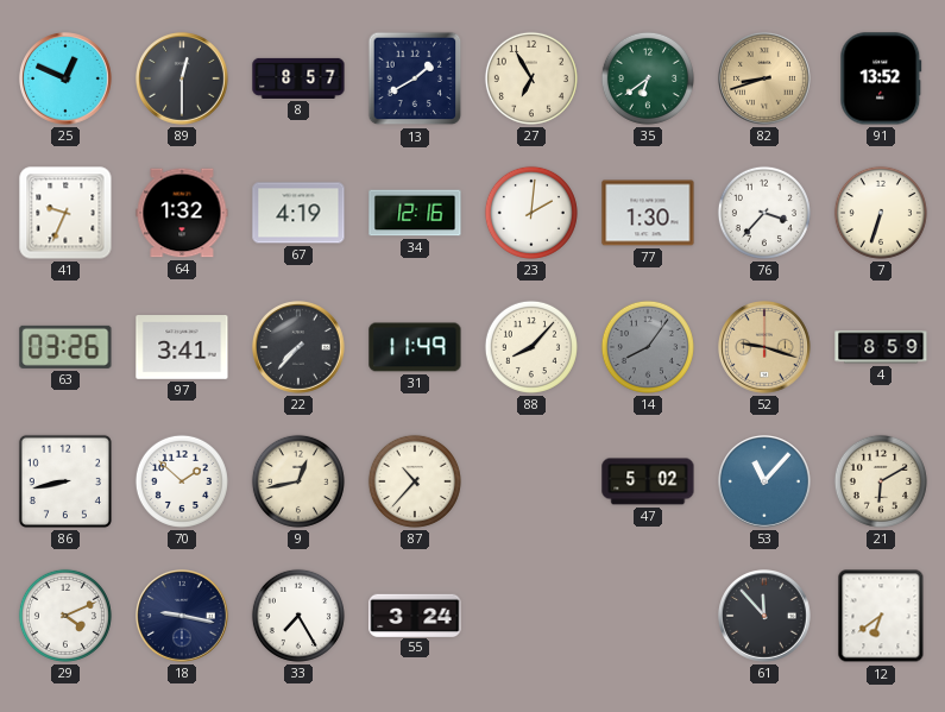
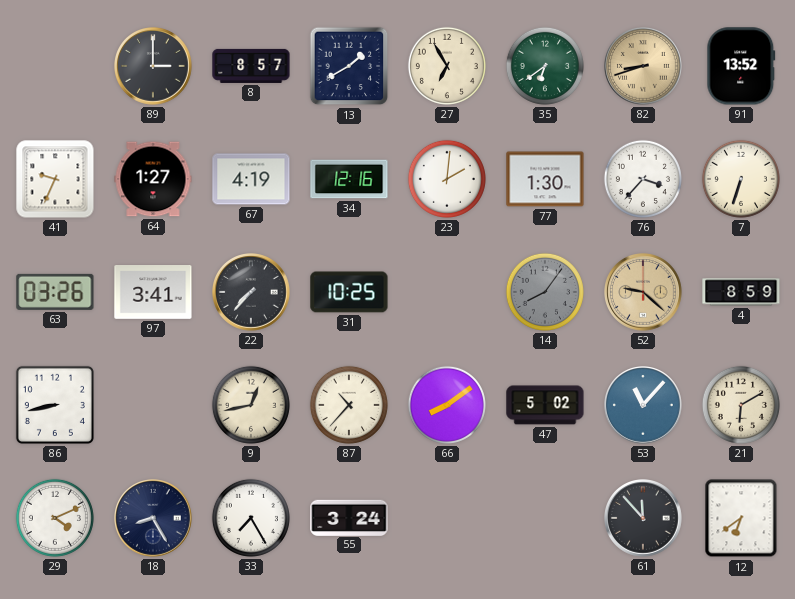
25: 12:49 -> none (67, 80)
89: 12:30 -> 3:00 (154, 67)
64: 1:32 -> 1:27 (153, 179)
31: 11:49 -> 10:25 (349, 292)
88: 8:07 -> none (531, 347)
52: 9:18 -> 9:22 (644, 293)
70: 1:52 -> none (182, 481)
66: none -> 8:09 (447, 405)
18: 9:17 -> 8:25 (154, 519)
